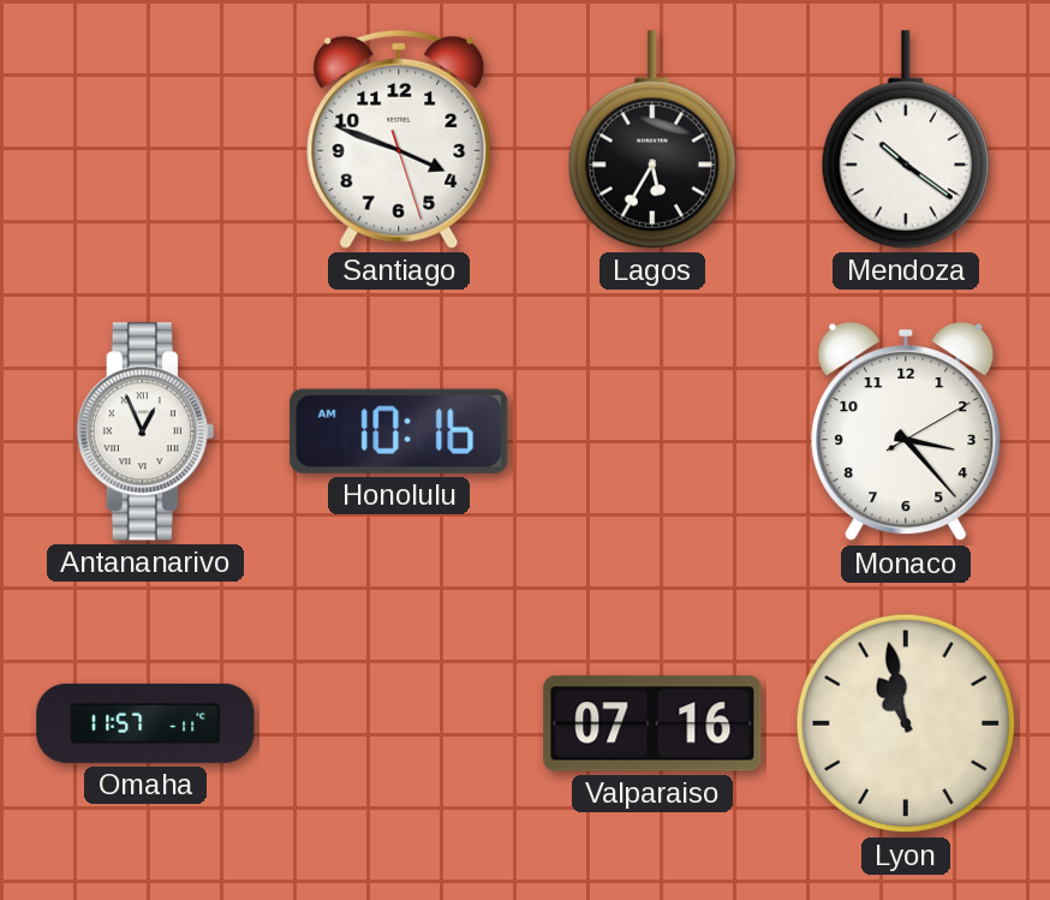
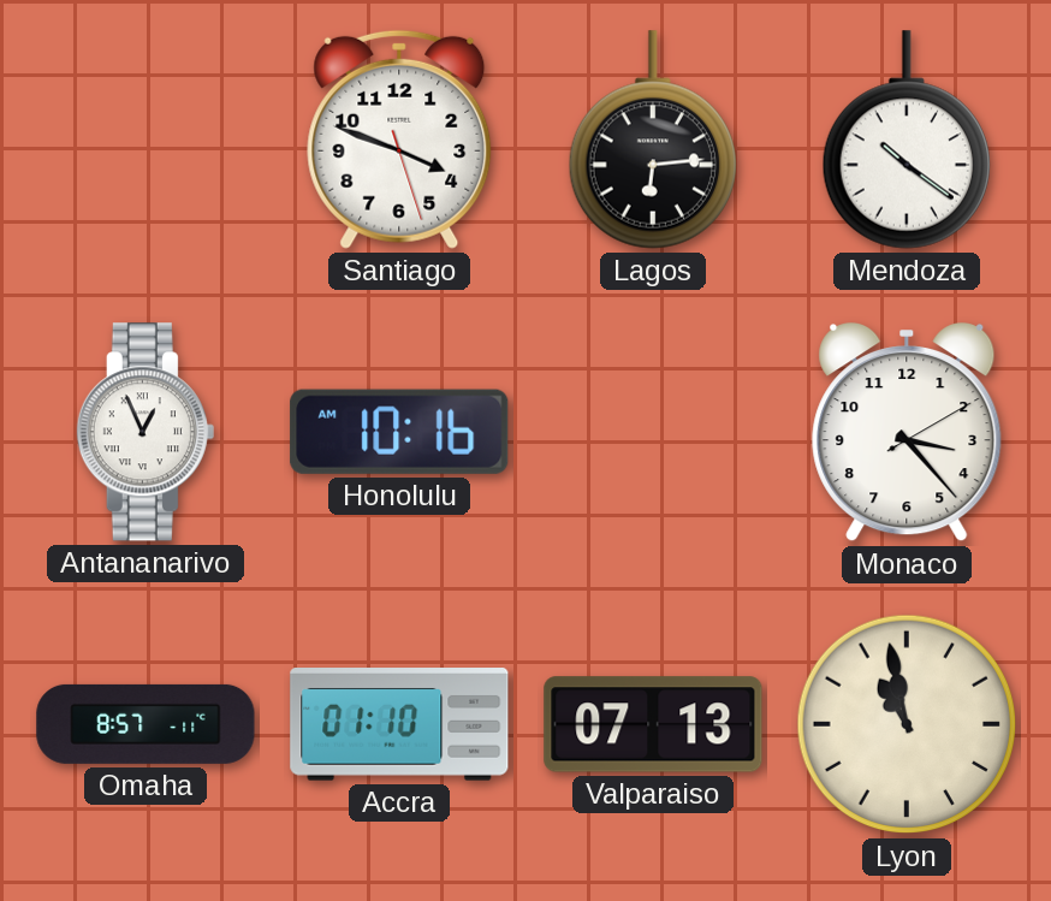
Lagos: 5:35 -> 6:14 (652, 140)
Omaha: 11:57 -> 8:57 (146, 724)
Accra: none -> 01:10 (399, 725)
Valparaiso: 07:16 -> 07:13 (653, 724)
